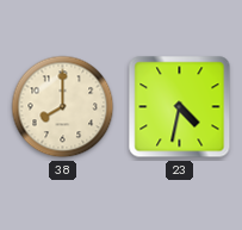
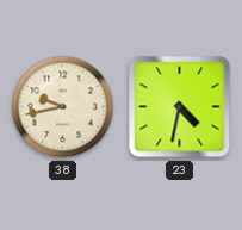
38: 8:00 -> 9:43 (63, 107)
